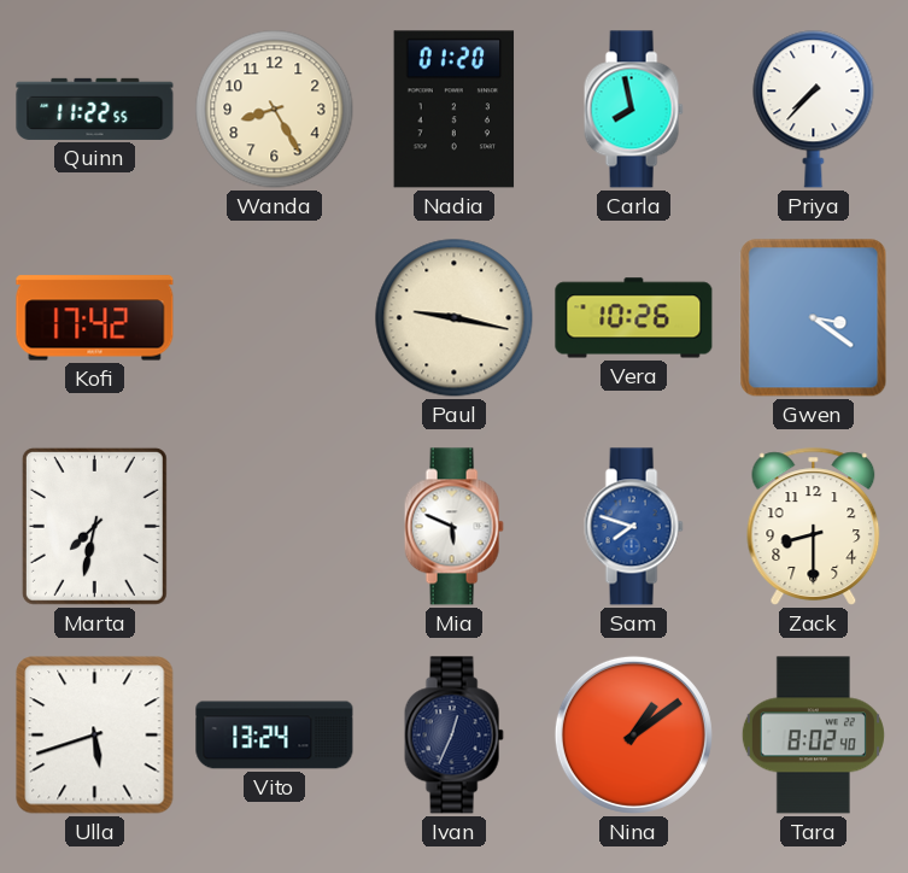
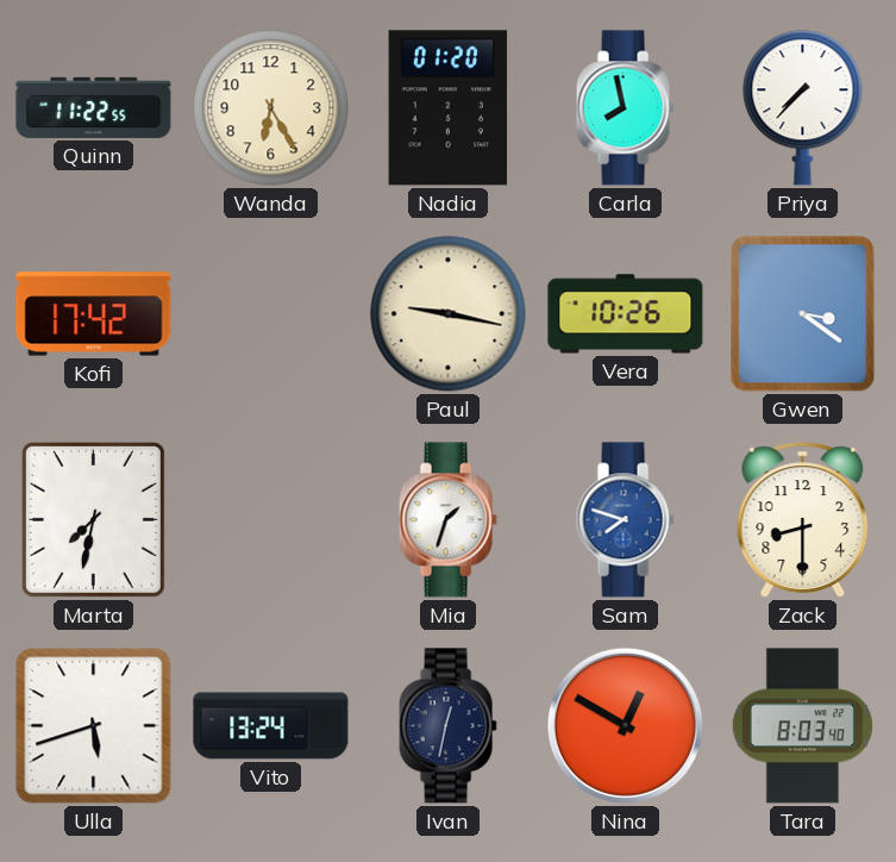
Wanda: 8:25 -> 6:25 (271, 108)
Mia: 5:49 -> 1:33 (447, 520)
Ivan: 12:34 -> 12:32 (447, 726)
Nina: 1:09 -> 12:50 (625, 725)
Tara: 8:02 -> 8:03 (802, 726)
